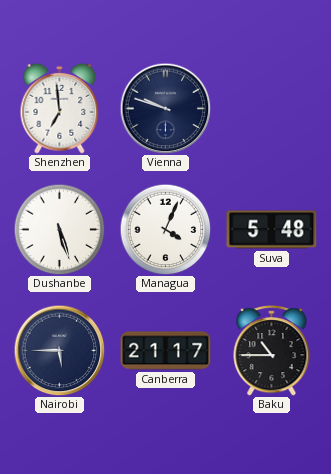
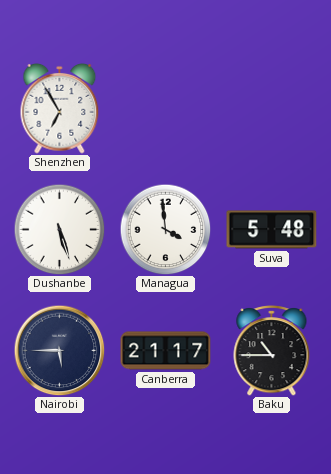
Shenzhen: 6:59 -> 6:55 (60, 108)
Vienna: 9:48 -> none (165, 108)
Managua: 4:04 -> 3:59 (165, 229)
